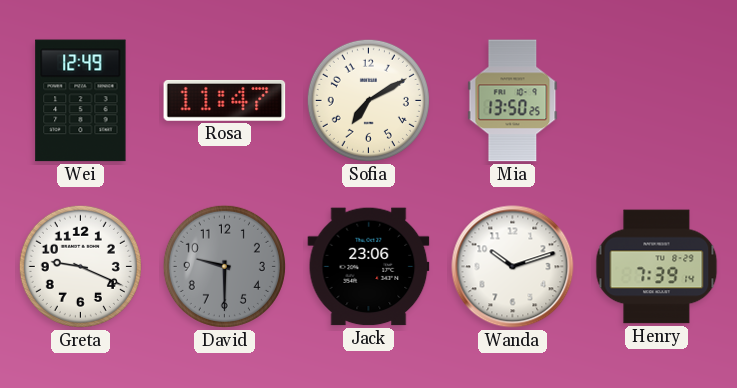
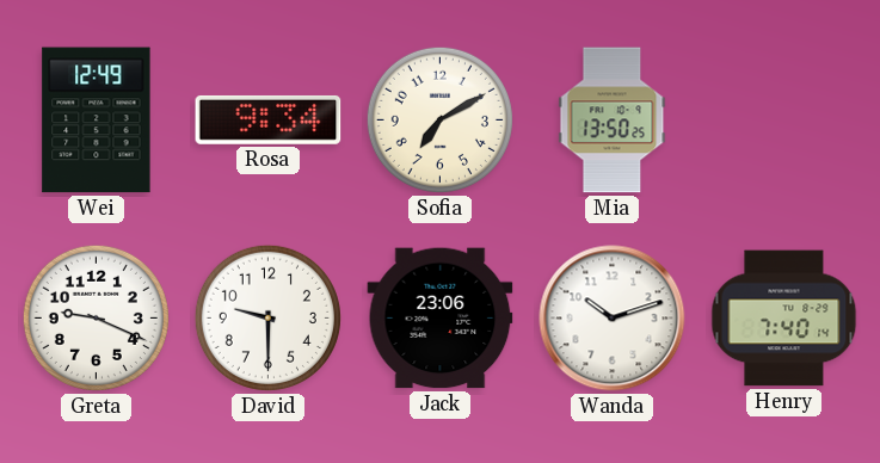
Rosa: 11:47 -> 9:34 (269, 119)
David dial: grey -> white (267, 317)
Henry: 7:39 -> 7:40 (784, 319)
